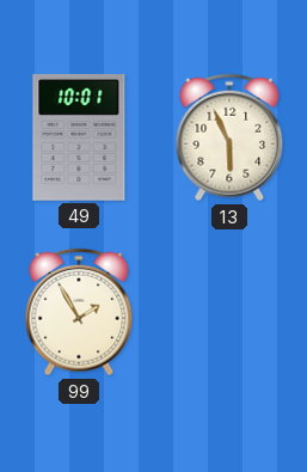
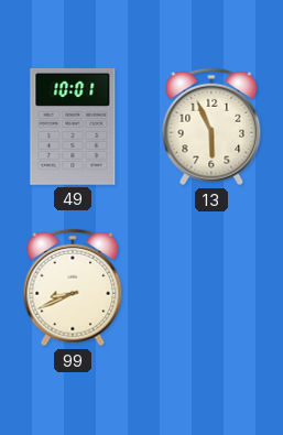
99: 1:55 -> 8:41 (73, 287)
